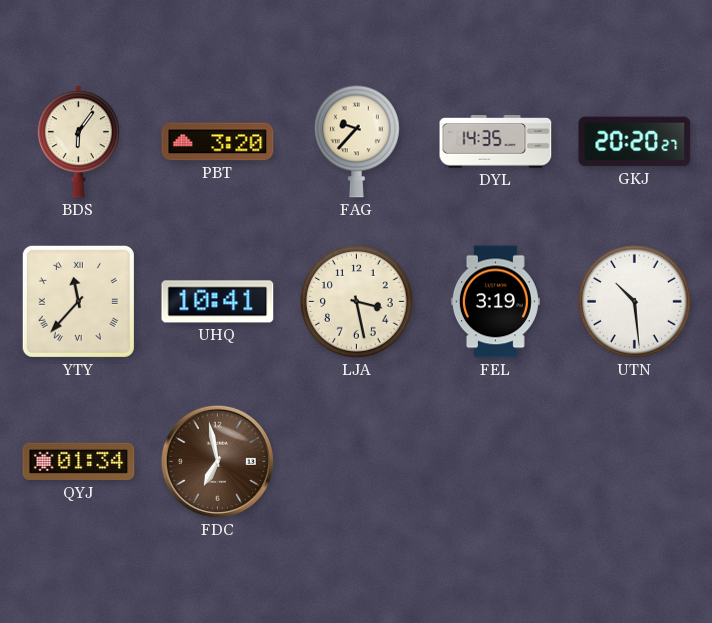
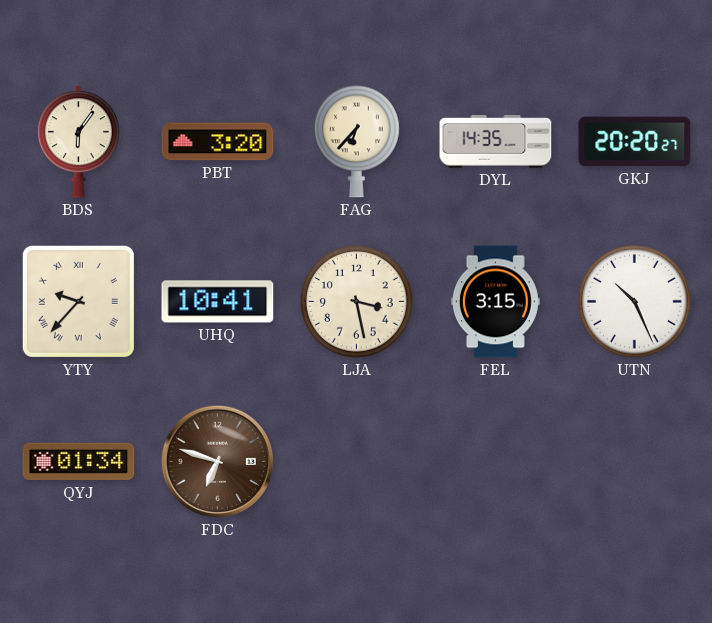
FAG: 9:37 -> 6:37 (357, 141)
YTY: 11:37 -> 9:37 (78, 301)
FEL: 3:19 -> 3:15 (495, 302)
UTN: 10:29 -> 10:26 (635, 302)
FDC: 6:58 -> 6:48 (217, 461)
